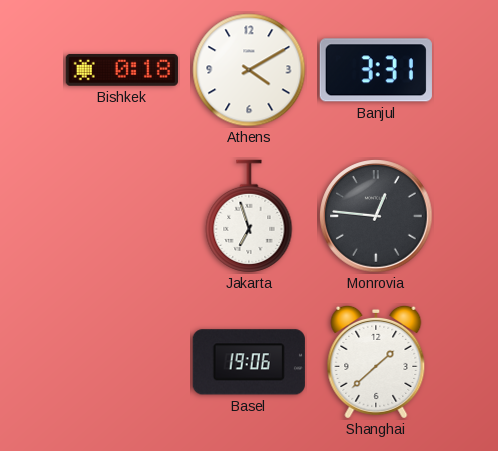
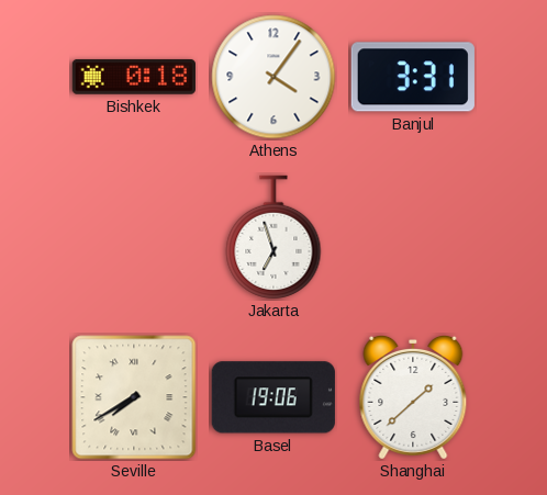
Athens: 4:10 -> 4:06 (273, 77)
Monrovia: 12:46 -> none (376, 216)
Seville: none -> 7:40 (134, 397)
